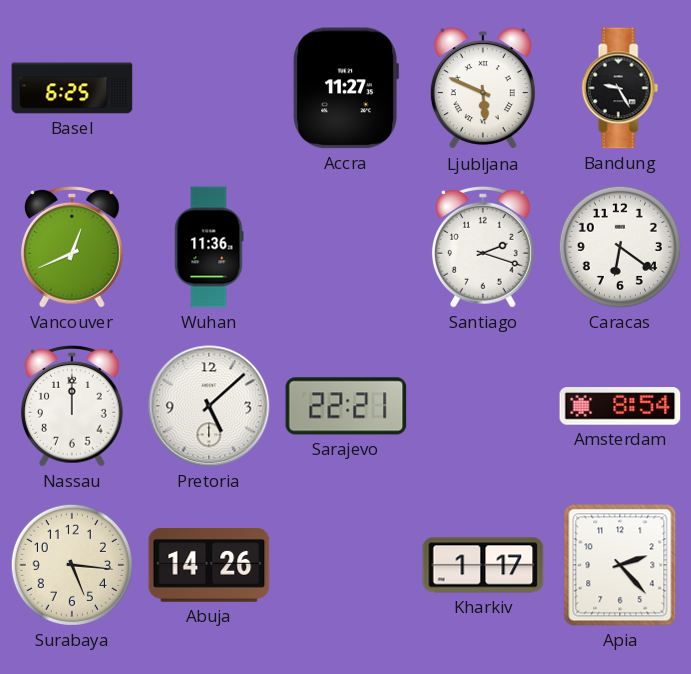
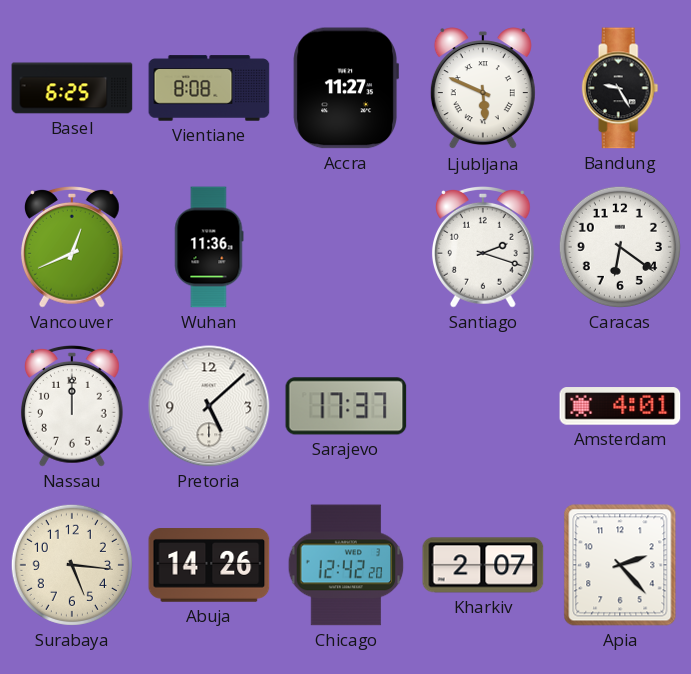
Vientiane: none -> 8:08 (209, 88)
Sarajevo: 22:21 -> 17:37 (346, 406)
Amsterdam: 8:54 -> 4:01 (620, 406)
Chicago: none -> 12:42 (346, 565)
Kharkiv: 1:17 -> 2:07 (483, 565)
